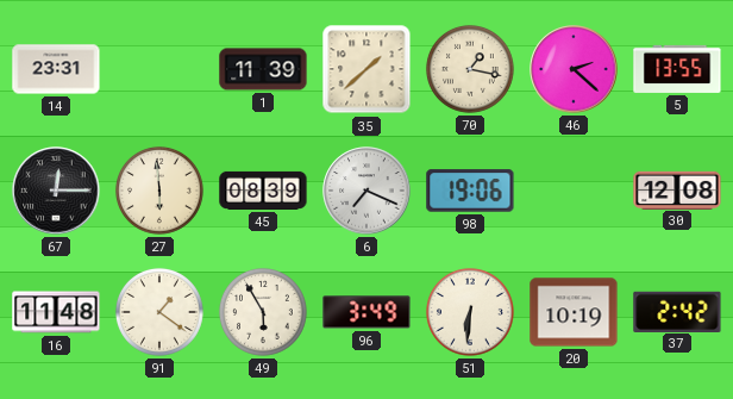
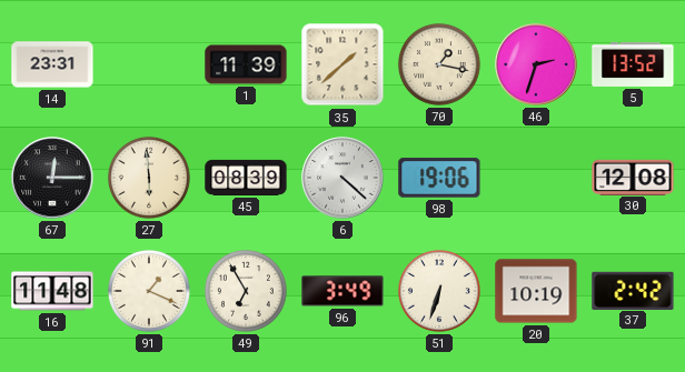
46: 2:22 -> 2:33 (536, 64)
5: 13:55 -> 13:52 (633, 64)
6: 7:19 -> 4:22 (343, 178)
91: 1:21 -> 1:19 (149, 291)
49: 5:55 -> 6:55 (246, 291)
51: 6:31 -> 6:33 (439, 291)
